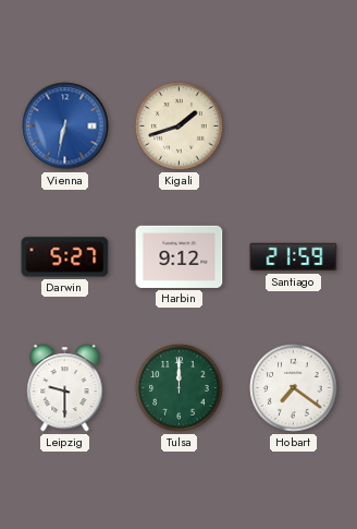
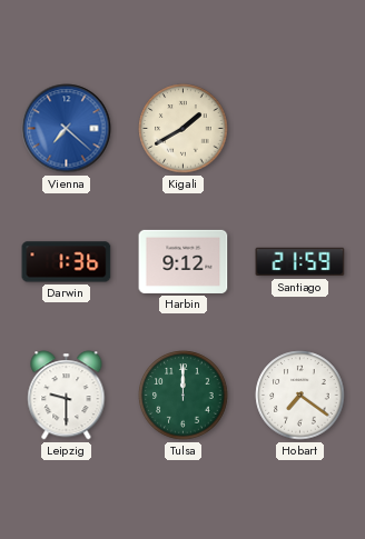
Vienna: 6:32 -> 7:22 (67, 129)
Kigali: 1:42 -> 1:40 (184, 129)
Darwin: 5:27 -> 1:36 (67, 262)
